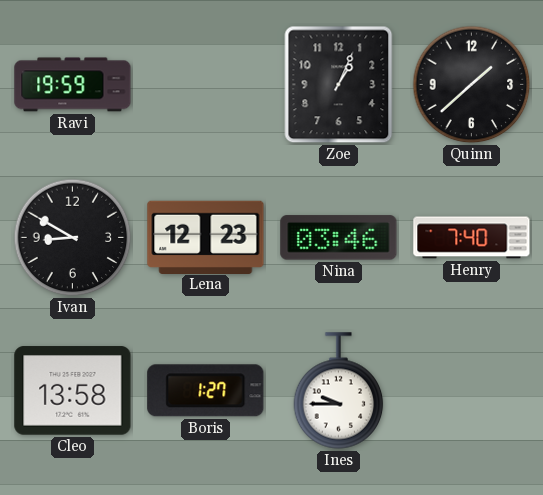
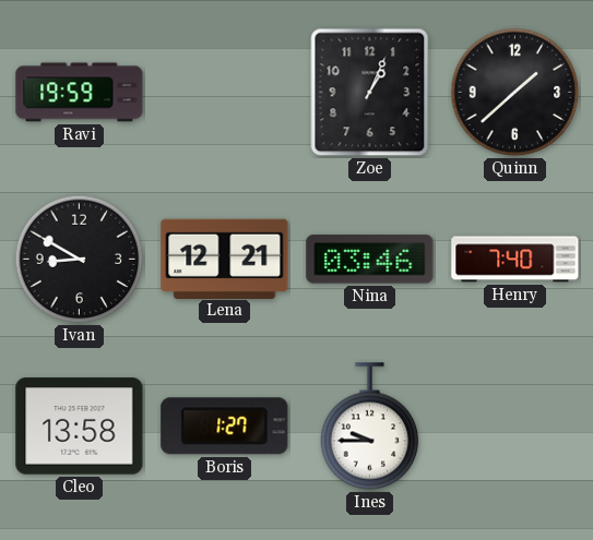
Lena: 12:23 -> 12:21 (225, 259)
